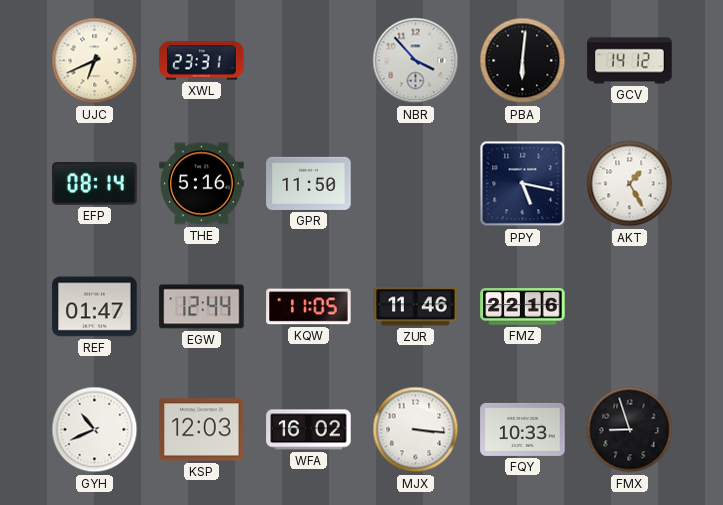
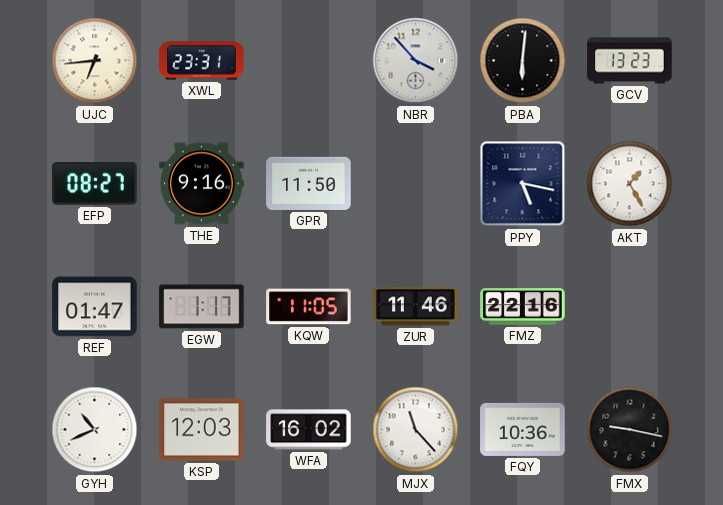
UJC: 6:41 -> 6:44 (95, 61)
GCV: 14:12 -> 13:23 (630, 61)
EFP: 08:14 -> 08:27 (95, 184)
THE: 5:16 -> 9:16 (202, 184)
EGW: 12:44 -> 1:17 (202, 307)
MJX: 3:16 -> 11:23 (416, 430)
FQY: 10:33 -> 10:36 (523, 429)
FMX: 8:57 -> 9:17 (630, 430)
